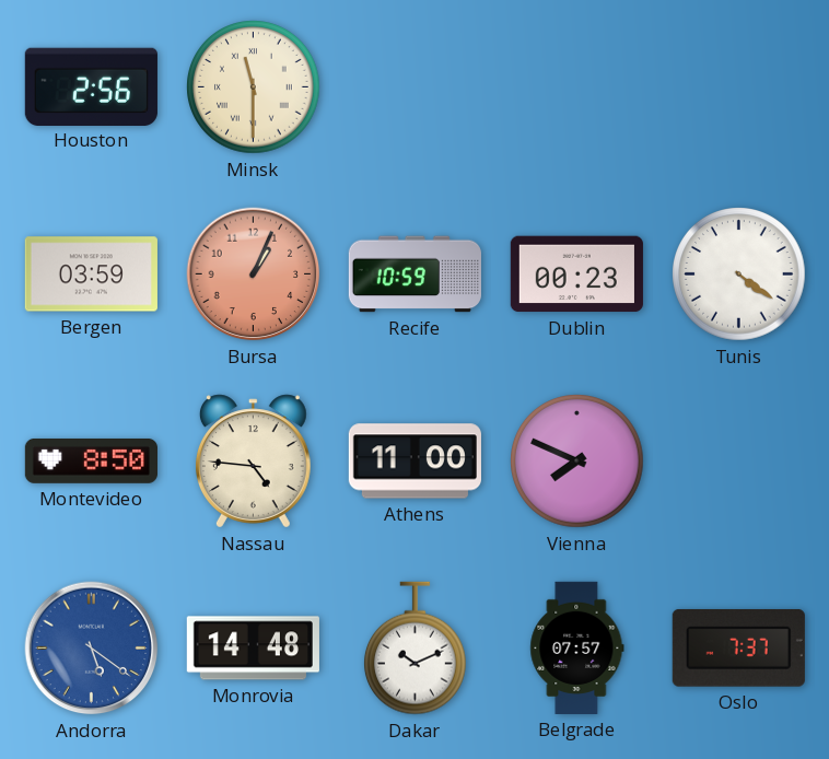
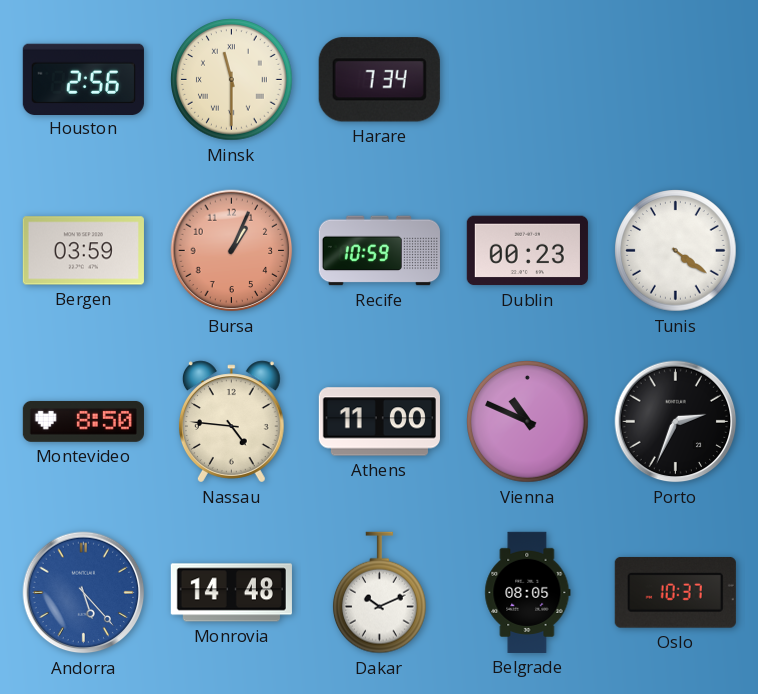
Harare: none -> 7:34 (379, 80)
Vienna: 7:49 -> 10:49 (528, 422)
Porto: none -> 2:34 (676, 422)
Andorra: 5:21 -> 5:23 (84, 593)
Belgrade: 07:57 -> 08:05 (528, 592)
Oslo: 7:37 -> 10:37 (675, 592)
